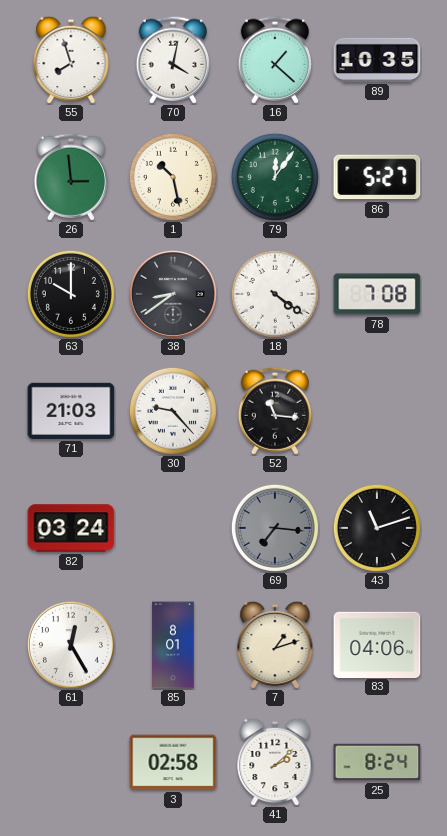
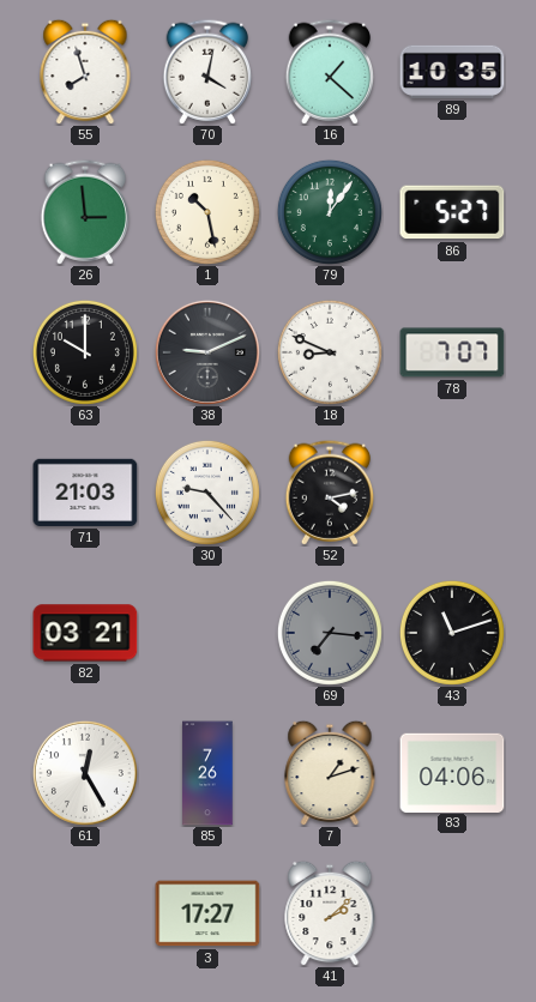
38: 8:39 -> 9:11 (207, 352)
18: 4:21 -> 8:49 (330, 352)
78: 7:08 -> 7:07 (452, 352)
52: 11:16 -> 4:13 (329, 493)
82: 03:24 -> 03:21 (85, 633)
85: 8:01 -> 7:26 (207, 773)
3: 02:58 -> 17:27 (207, 913)
25: 8:24 -> none (377, 762)
